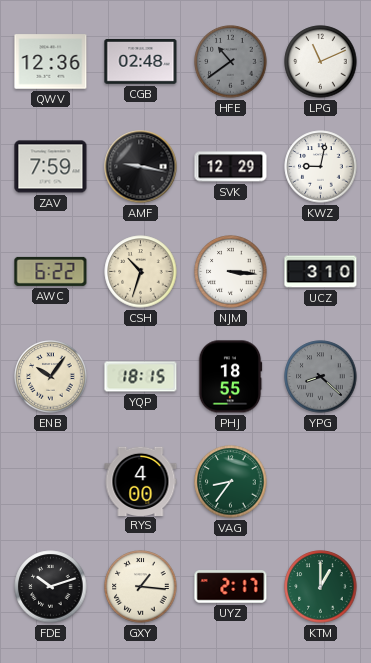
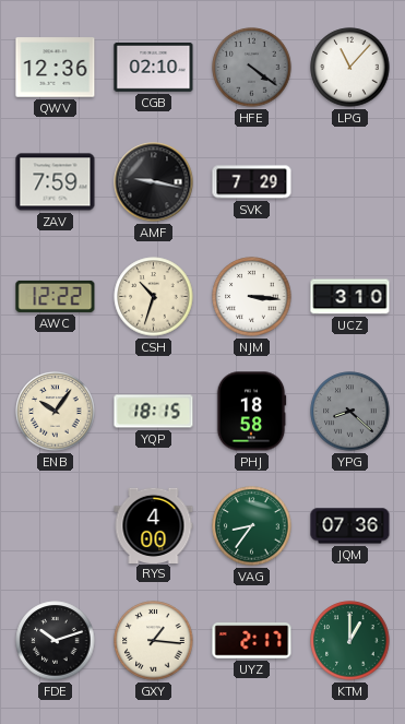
CGB: 02:48 -> 02:10 (154, 68)
HFE: 10:39 -> 4:21 (252, 68)
LPG: 11:11 -> 11:07 (350, 68)
SVK: 12:29 -> 7:29 (252, 182)
KWZ: 9:02 -> none (321, 167)
AWC: 6:22 -> 12:22 (56, 296)
PHJ: 18:55 -> 18:58 (251, 412)
JQM: none -> 07:36 (350, 526)
